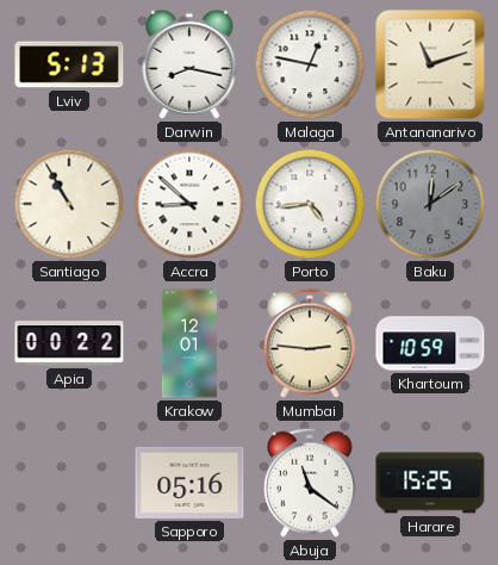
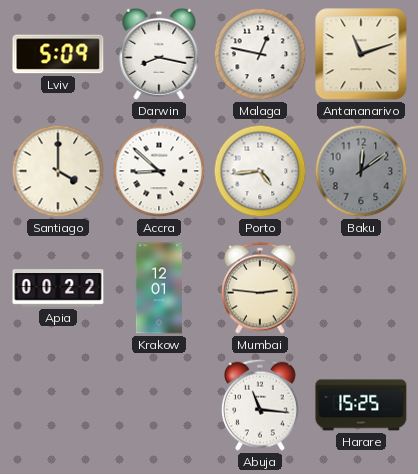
Lviv: 5:13 -> 5:09 (58, 54)
Santiago: 10:55 -> 4:00 (58, 171)
Khartoum: 10:59 -> none (430, 343)
Sapporo: 05:16 -> none (189, 483)
Abuja: 11:21 -> 11:16 (260, 405)
